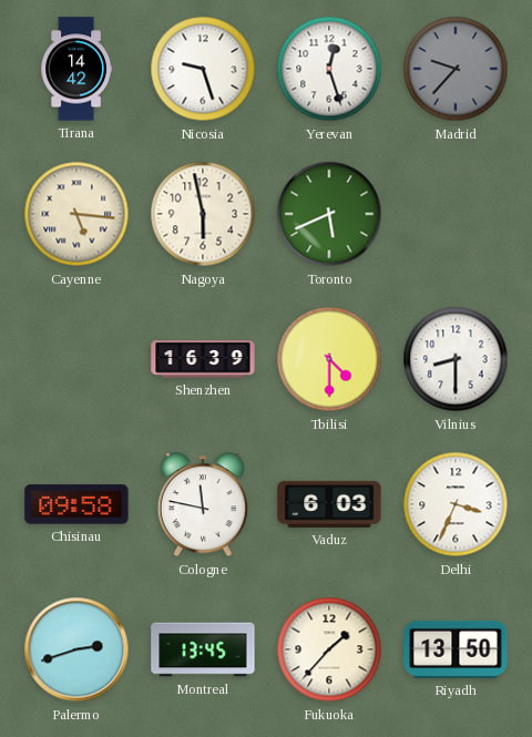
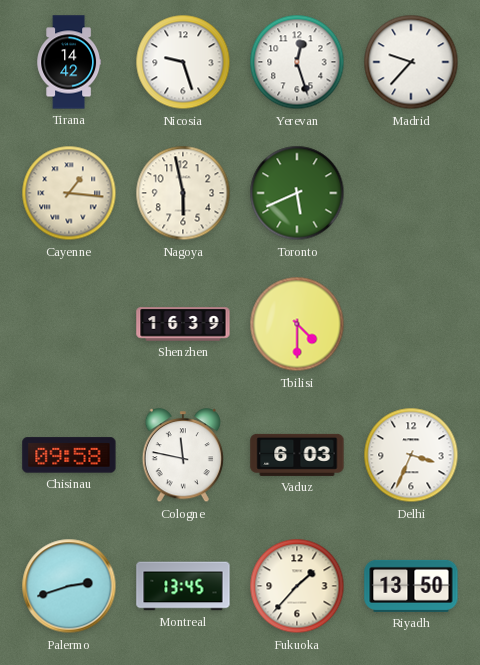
Madrid dial: grey -> white (411, 62)
Cayenne: 5:16 -> 1:16 (69, 193)
Vilnius: 8:30 -> none (456, 359)
